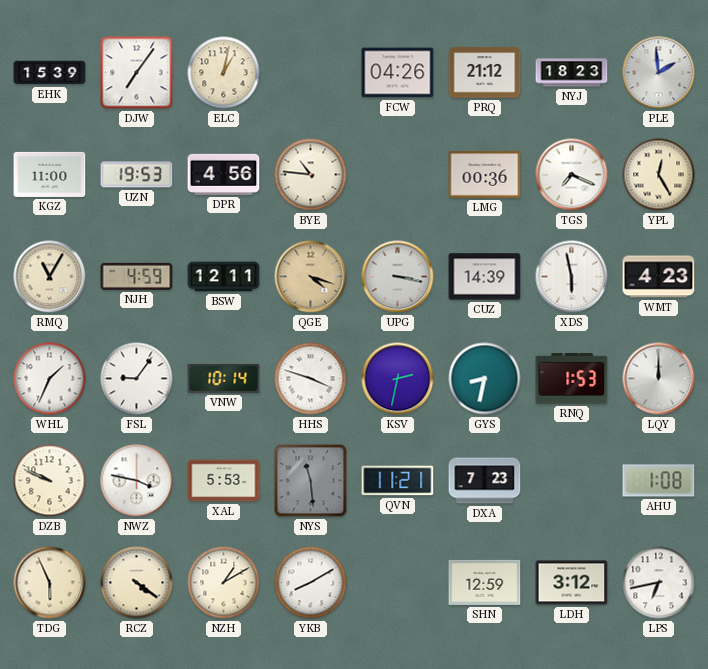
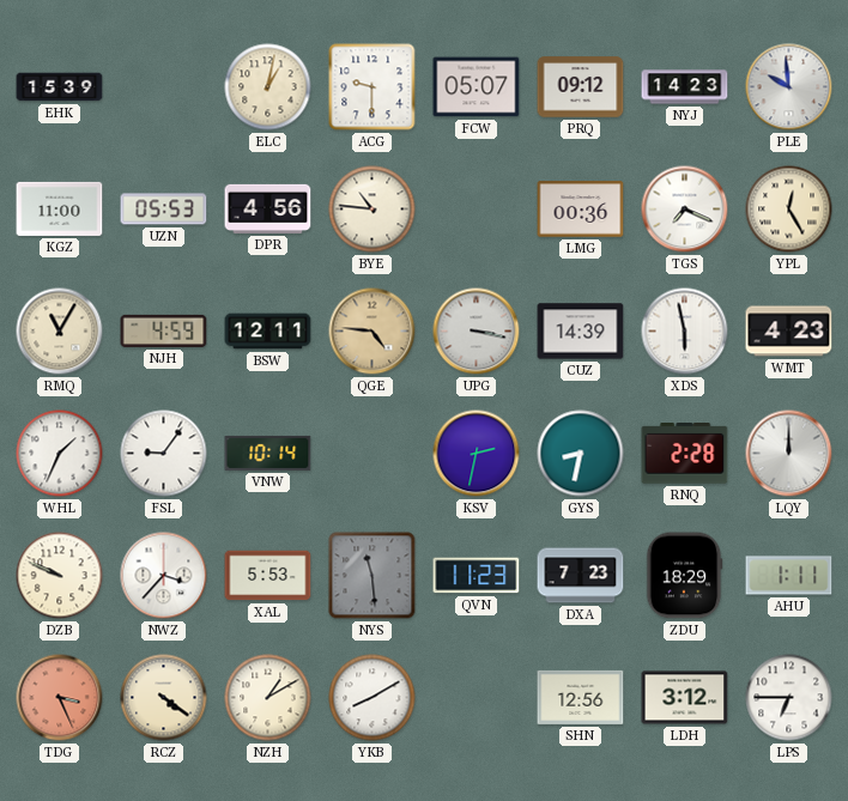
DJW: 7:06 -> none (137, 73)
ACG: none -> 9:30 (372, 87)
FCW: 04:26 -> 05:07 (477, 87)
PRQ: 21:12 -> 09:12 (581, 87)
NYJ: 18:23 -> 14:23 (685, 87)
PLE: 1:59 -> 9:59 (789, 87)
UZN: 19:53 -> 05:53 (164, 210)
QGE: 4:18 -> 4:46 (372, 332)
HHS: 3:48 -> none (311, 379)
RNQ: 1:53 -> 2:28 (685, 454)
NWZ: 3:47 -> 3:37 (164, 576)
QVN: 11:21 -> 11:23 (477, 576)
ZDU: none -> 18:29 (684, 576)
AHU: 1:08 -> 1:11 (789, 576)
TDG: 5:56 -> 3:26 (60, 698)
TDG dial: cream -> salmon (60, 698)
SHN: 12:59 -> 12:56 (581, 697)
LPS: 6:43 -> 6:45 (789, 698)
